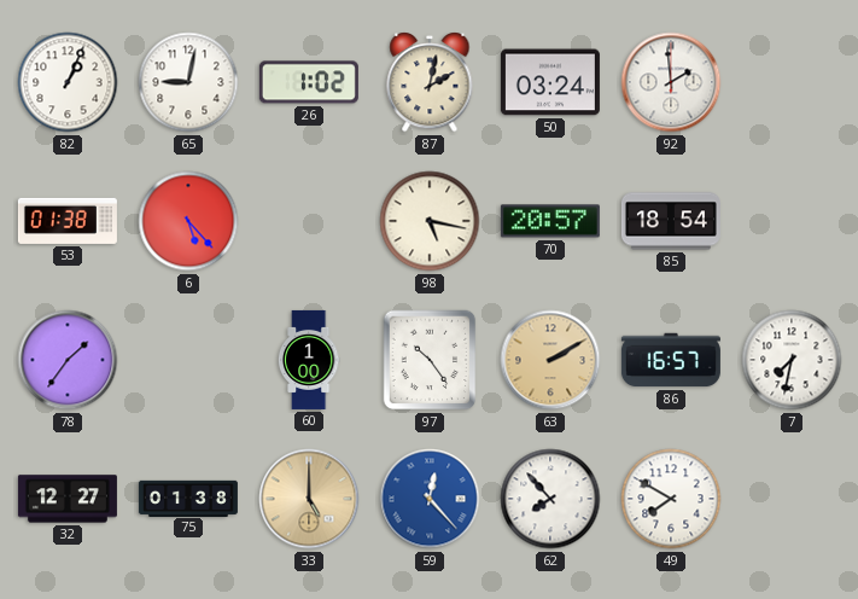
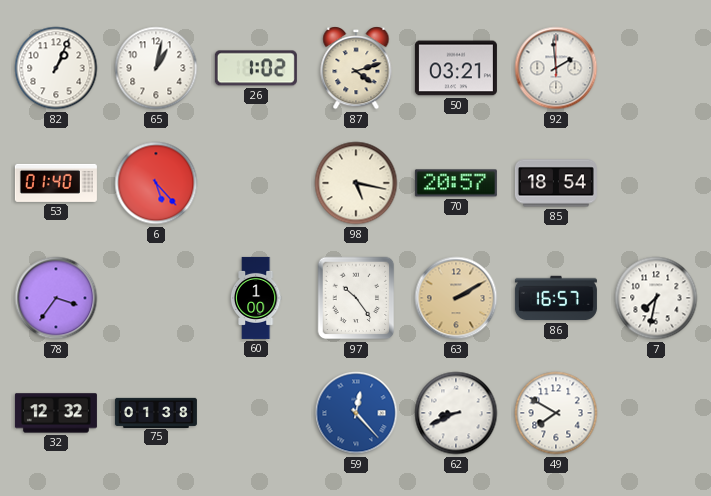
65: 9:02 -> 1:02 (156, 68)
87: 2:02 -> 4:12 (356, 68)
50: 03:24 -> 03:21 (456, 68)
53: 01:38 -> 01:40 (56, 183)
78: 1:36 -> 3:36 (56, 298)
32: 12:27 -> 12:32 (56, 413)
33: 5:00 -> none (309, 499)
62: 7:53 -> 8:41 (456, 413)
